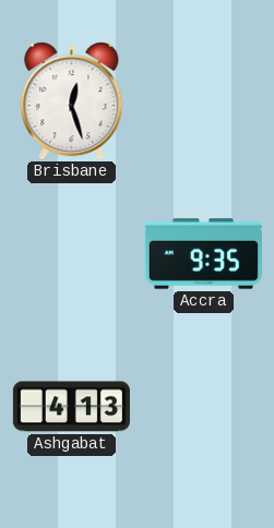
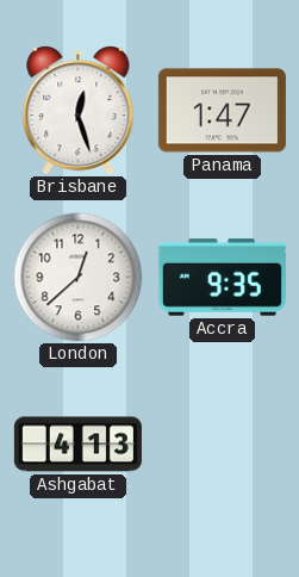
Panama: none -> 1:47 (222, 111)
London: none -> 12:38 (79, 278)
